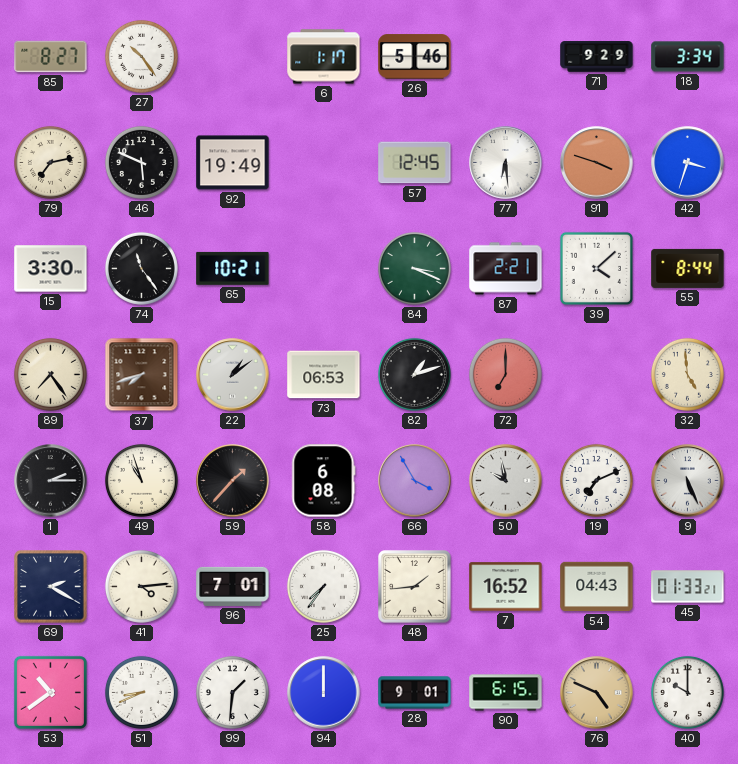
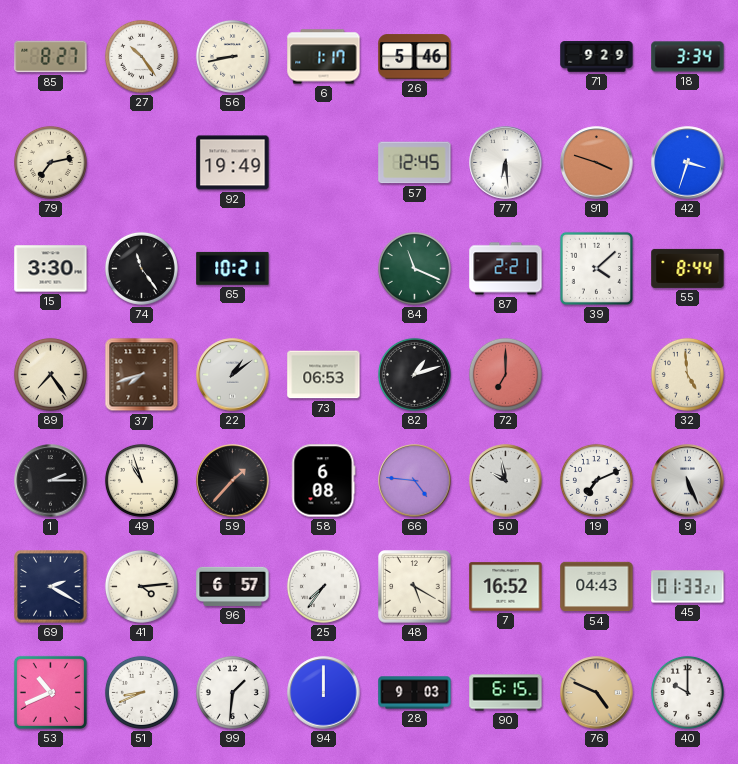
56: none -> 8:43 (232, 56)
46: 5:49 -> none (141, 162)
84: 3:19 -> 11:19 (414, 268)
66: 3:55 -> 4:46 (415, 481)
96: 7:01 -> 6:57 (233, 586)
48: 1:44 -> 5:20 (415, 587)
53: 10:39 -> 10:41 (50, 692)
28: 9:01 -> 9:03 (415, 693)
